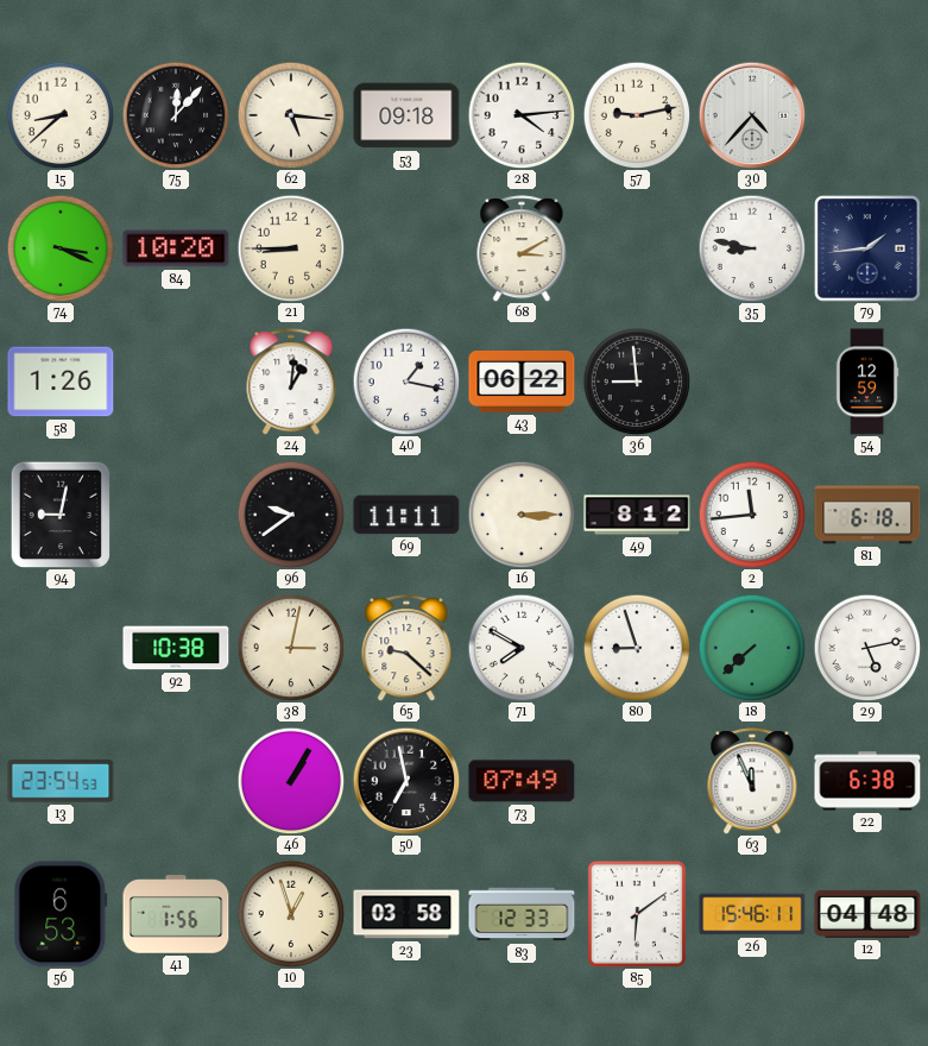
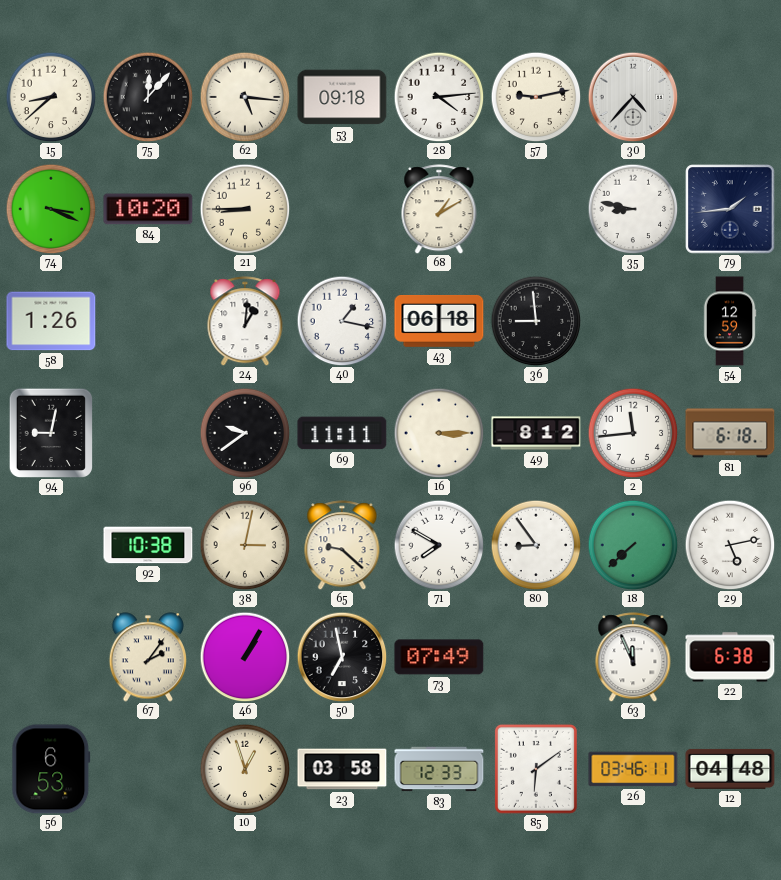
68: 3:10 -> 1:10 (439, 209)
43: 06:22 -> 06:18 (439, 321)
80: 8:57 -> 8:54 (536, 545)
13: 23:54 -> none (61, 781)
67: none -> 2:06 (147, 657)
41: 1:56 -> none (176, 914)
26: 15:46 -> 03:46 (633, 769)
